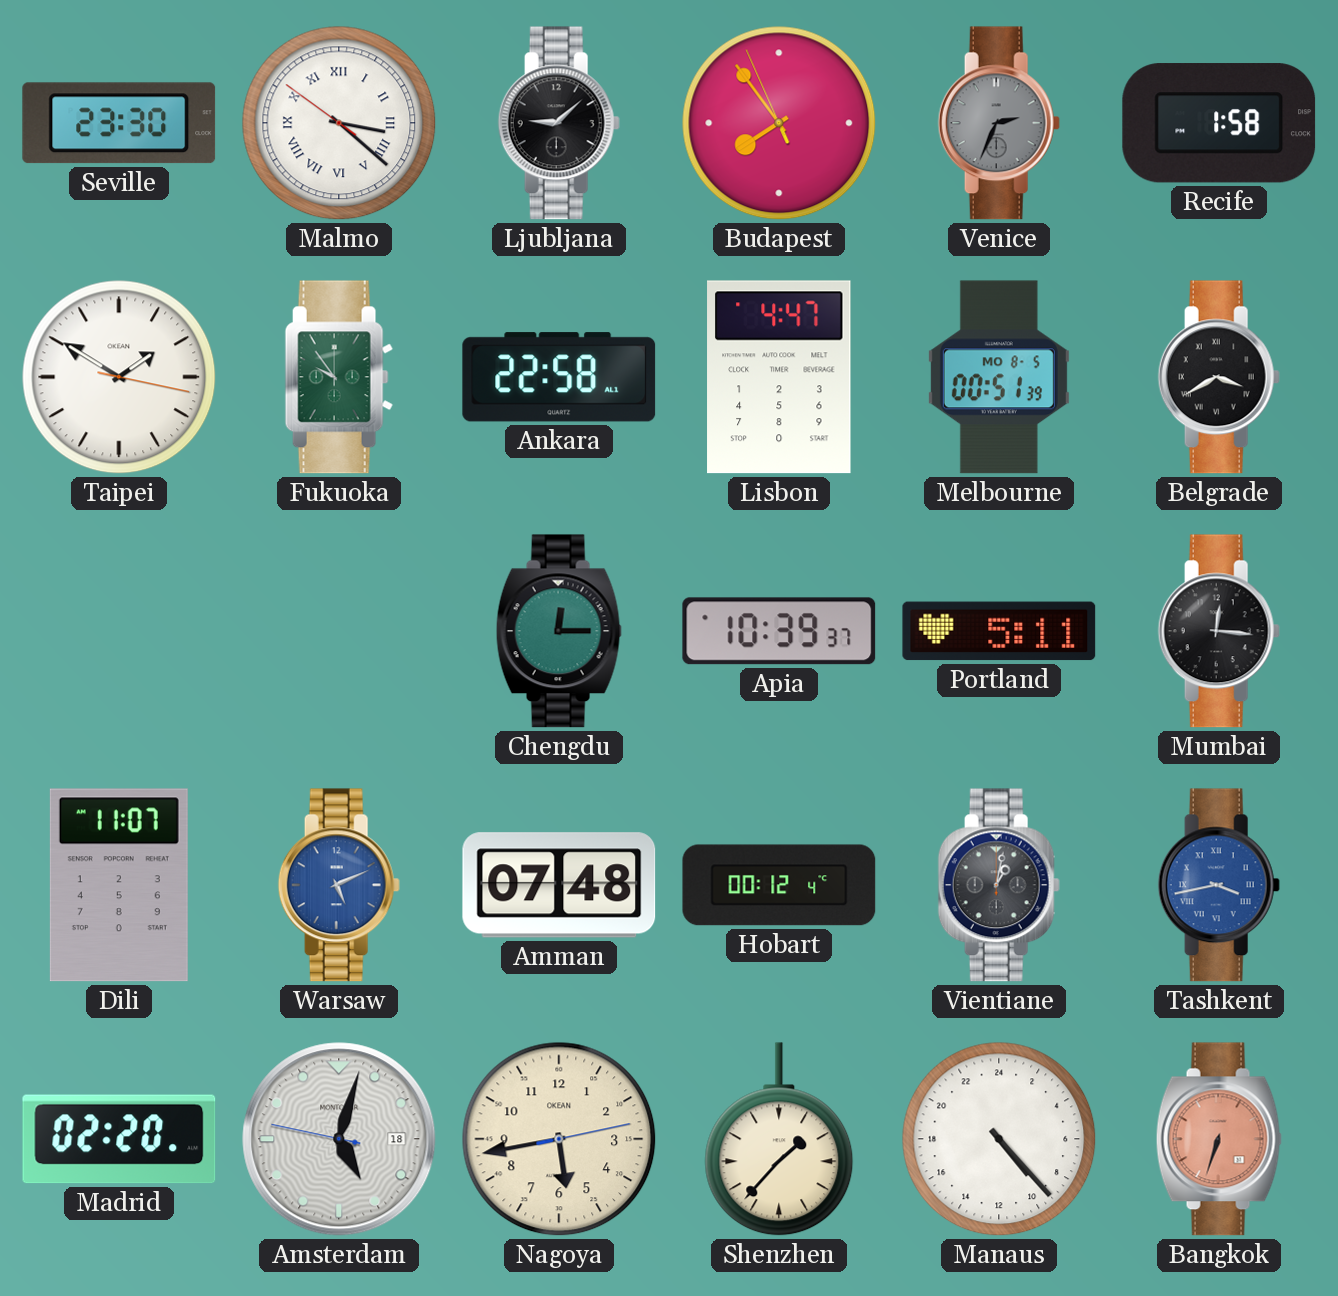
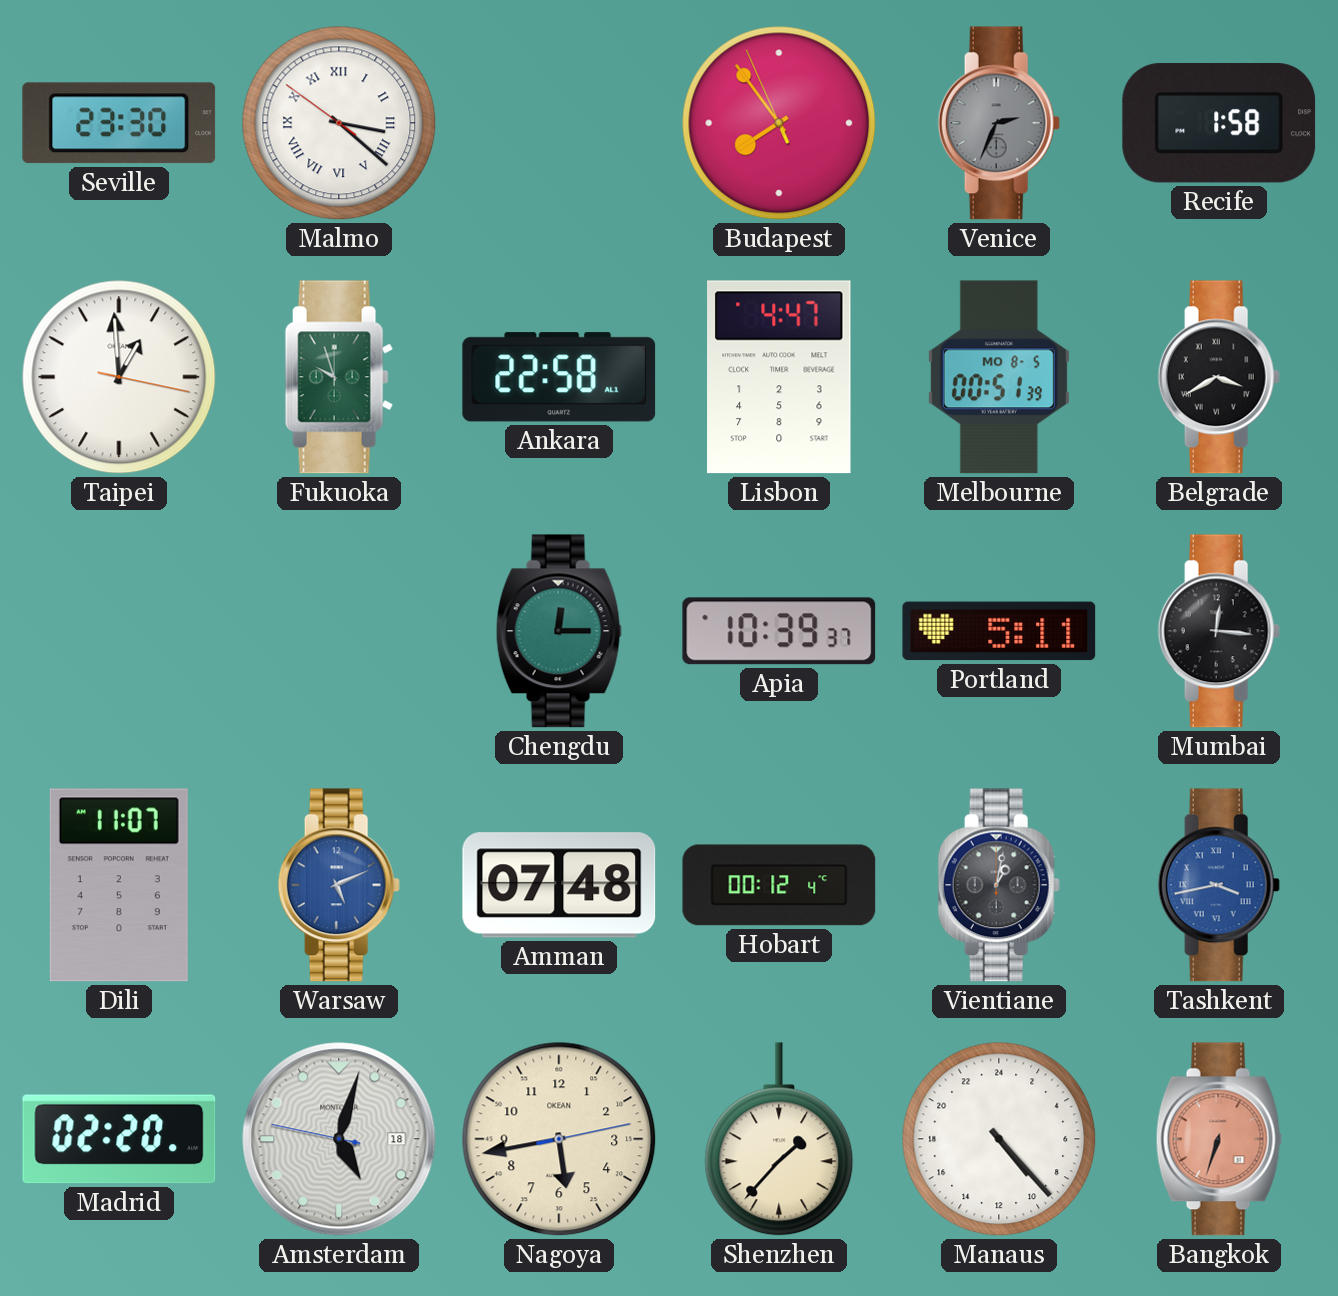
Ljubljana: 9:08 -> none (559, 123)
Taipei: 1:50 -> 12:59 (119, 377)
Fukuoka: 9:54 -> 9:57 (339, 377)
